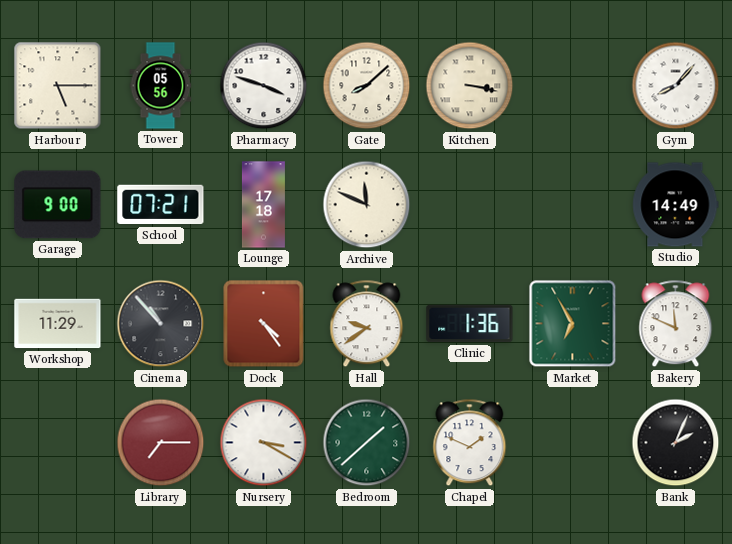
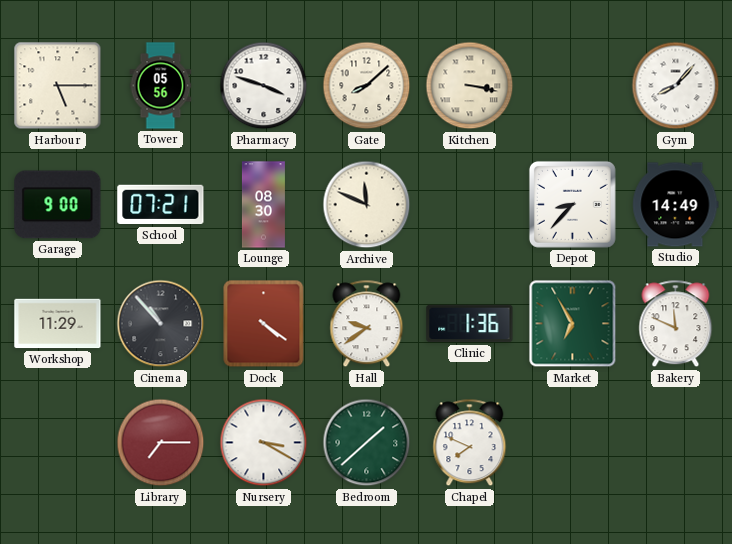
Lounge: 17:18 -> 08:30 (263, 205)
Depot: none -> 8:37 (572, 204)
Dock: 4:24 -> 4:21 (264, 324)
Chapel: 1:49 -> 7:49 (470, 443)
Bank: 2:04 -> none (676, 443)
